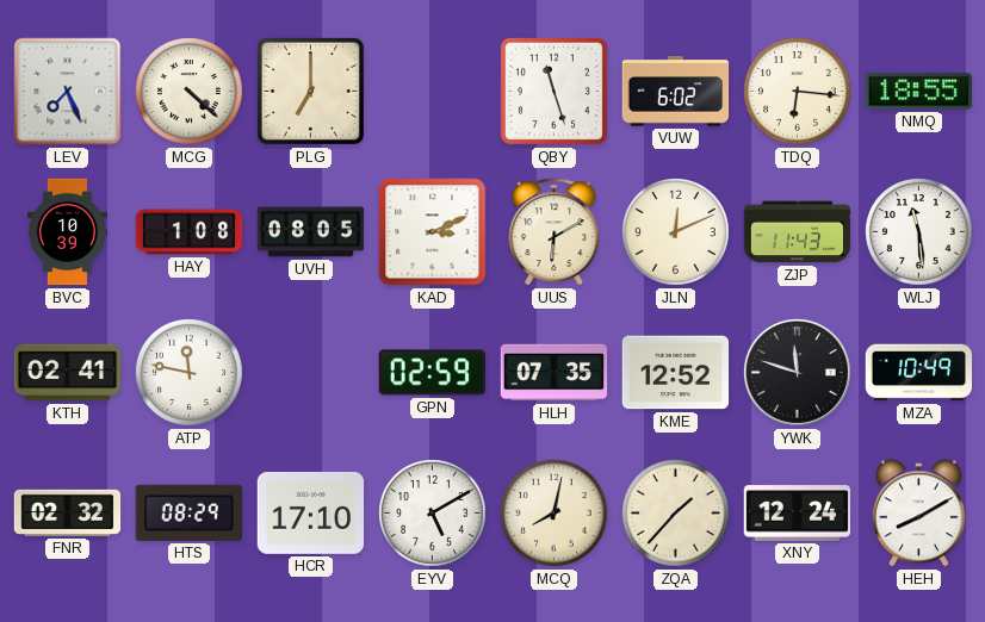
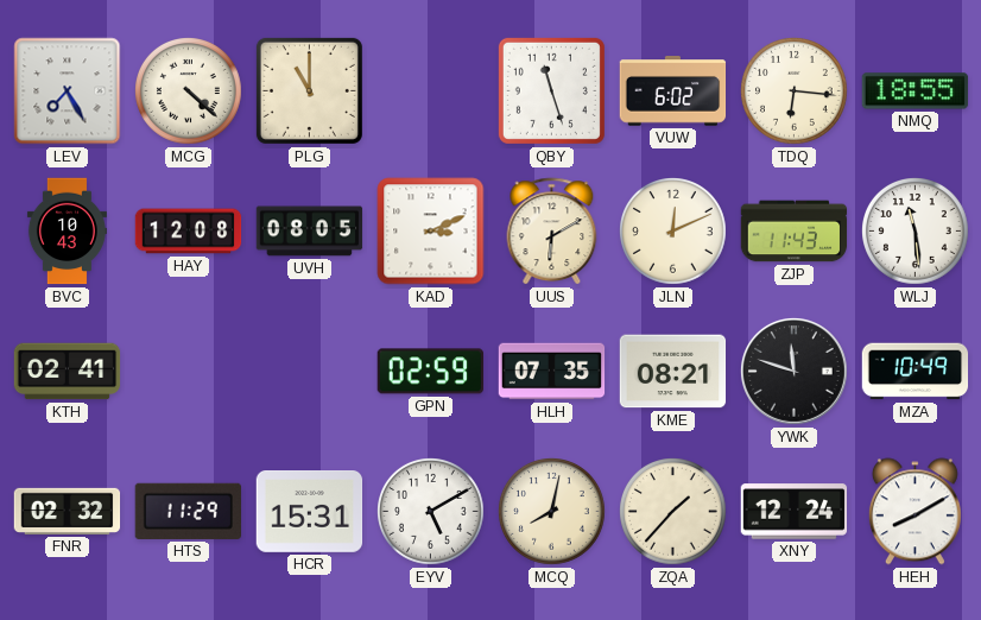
LEV: 7:26 -> 7:25 (68, 91)
PLG: 7:00 -> 11:00 (309, 90)
BVC: 10:39 -> 10:43 (67, 232)
HAY: 1:08 -> 12:08 (189, 232)
ATP: 11:47 -> none (190, 373)
KME: 12:52 -> 08:21 (673, 372)
HTS: 08:29 -> 11:29 (188, 511)
HCR: 17:10 -> 15:31 (310, 512)
